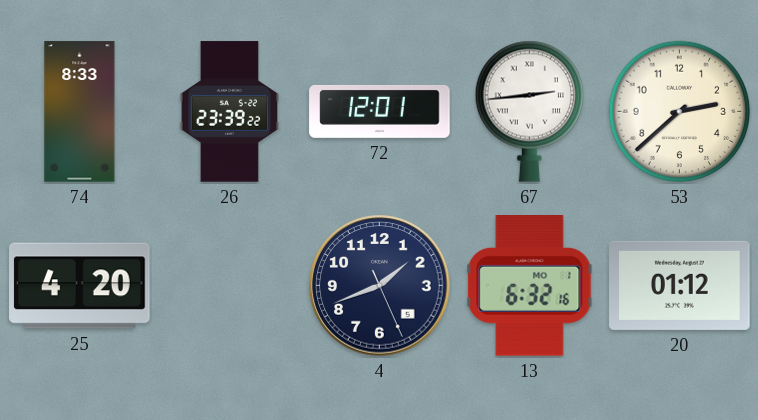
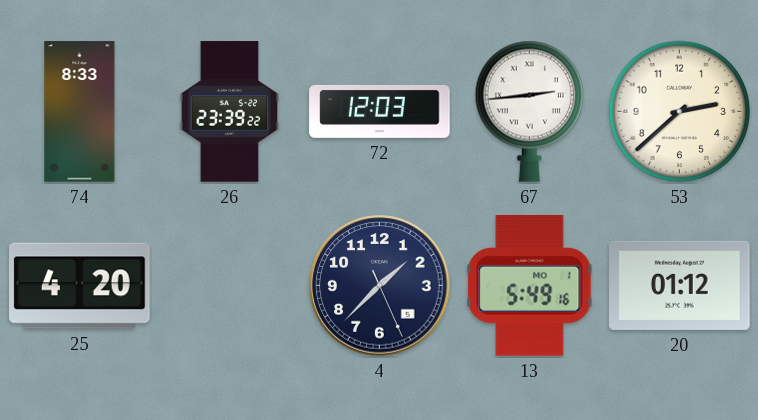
72: 12:01 -> 12:03 (380, 111)
4: 1:41 -> 1:37 (380, 286)
13: 6:32 -> 5:49 (530, 286)
